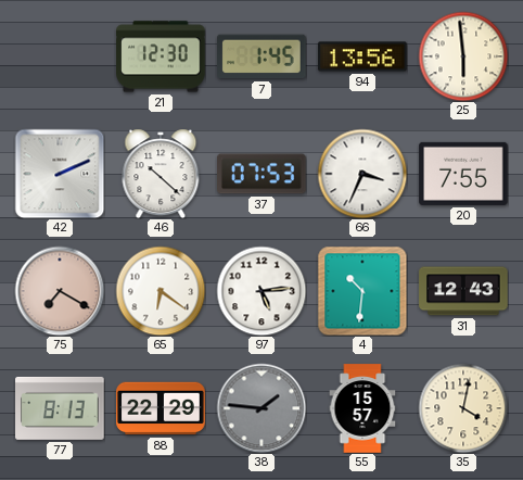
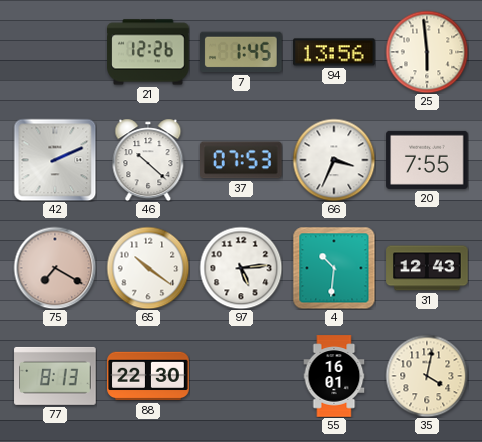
21: 12:30 -> 12:26 (148, 52)
65: 6:21 -> 10:21 (148, 268)
88: 22:29 -> 22:30 (148, 376)
38: 1:46 -> none (261, 408)
55: 15:57 -> 16:01 (334, 376)
